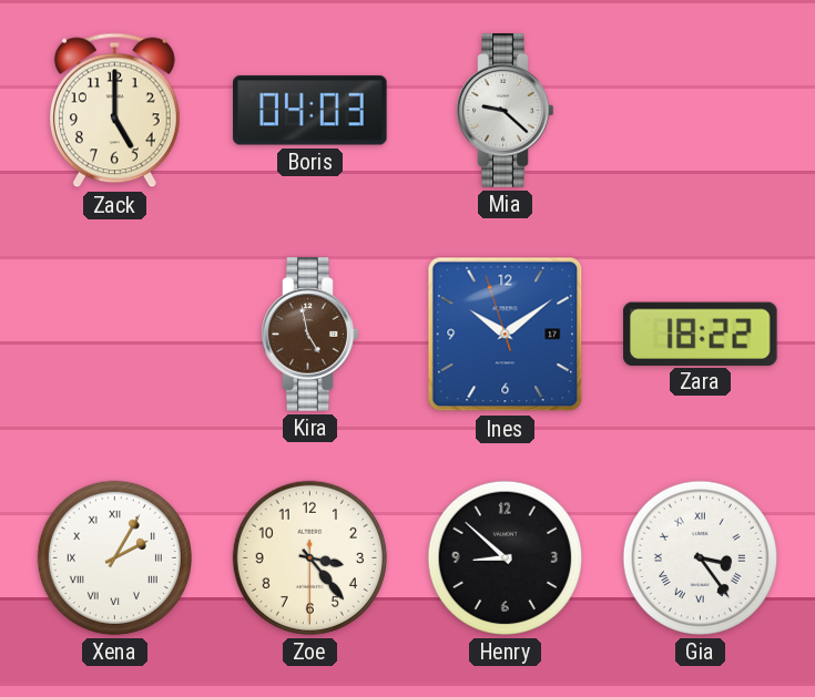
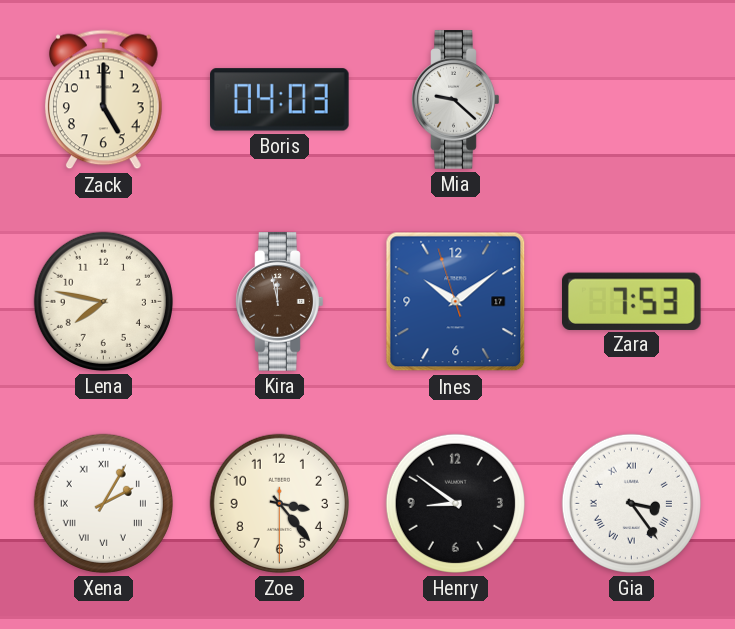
Lena: none -> 7:47 (103, 301)
Kira: 4:58 -> 11:58 (280, 302)
Zara: 18:22 -> 7:53 (632, 301)
Henry: 8:52 -> 8:51 (455, 503)
